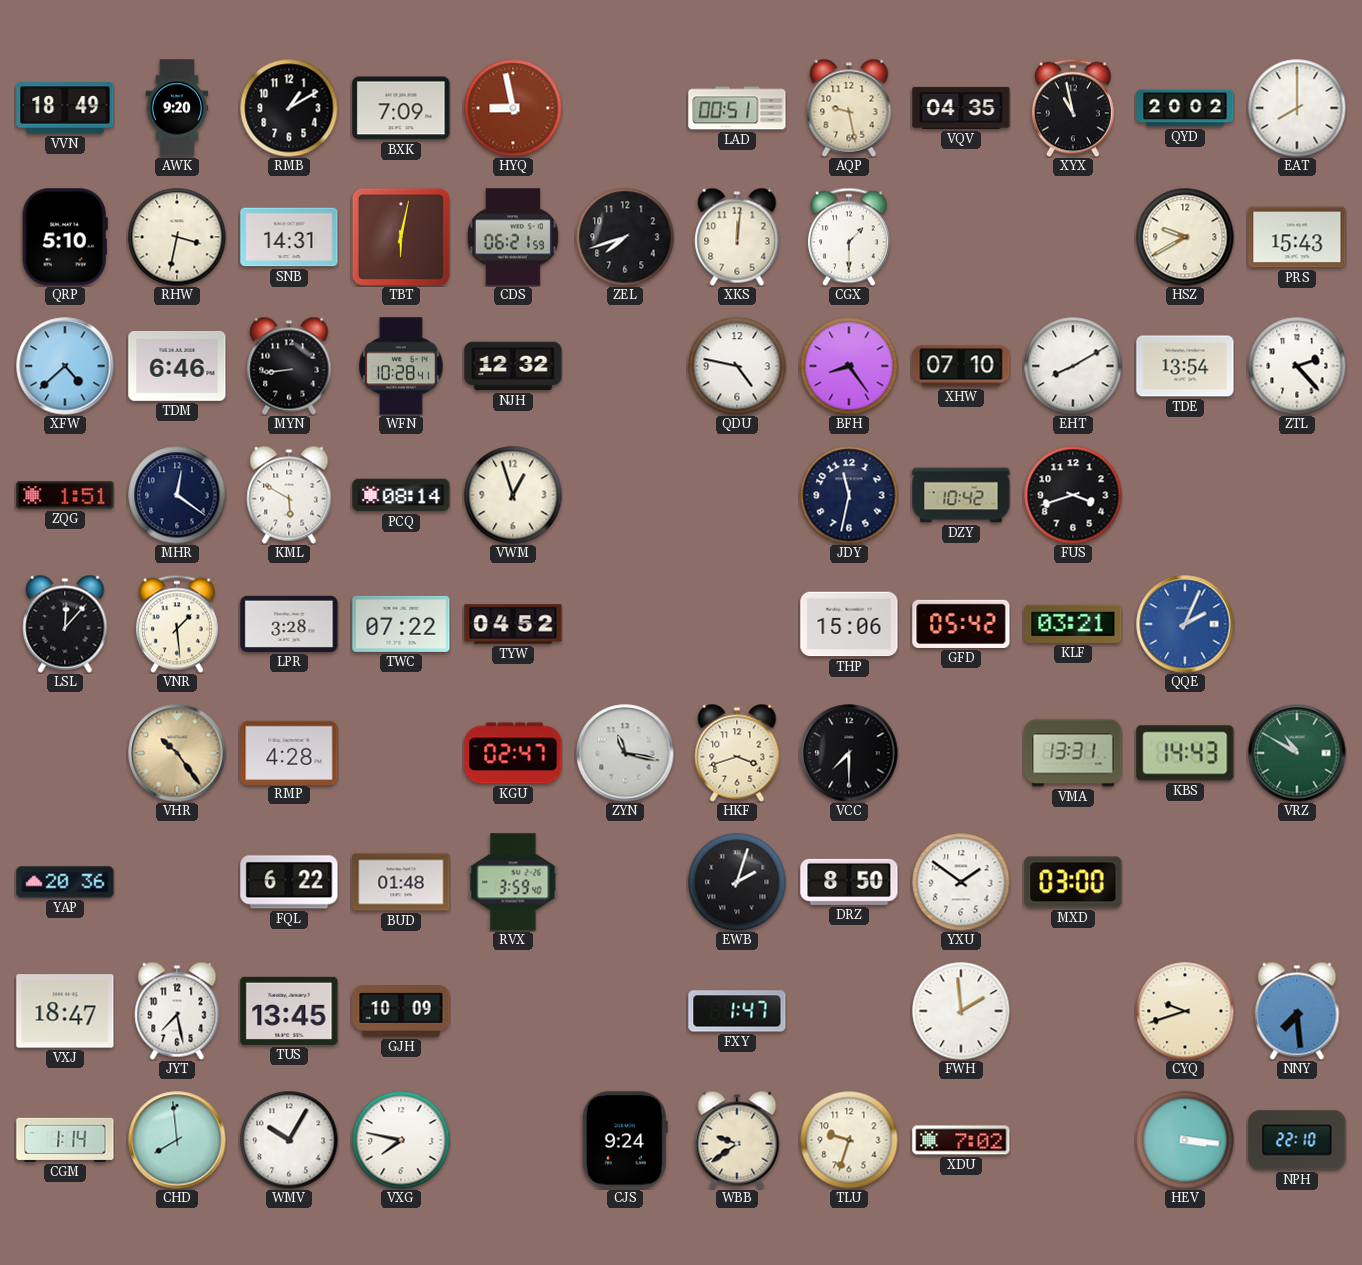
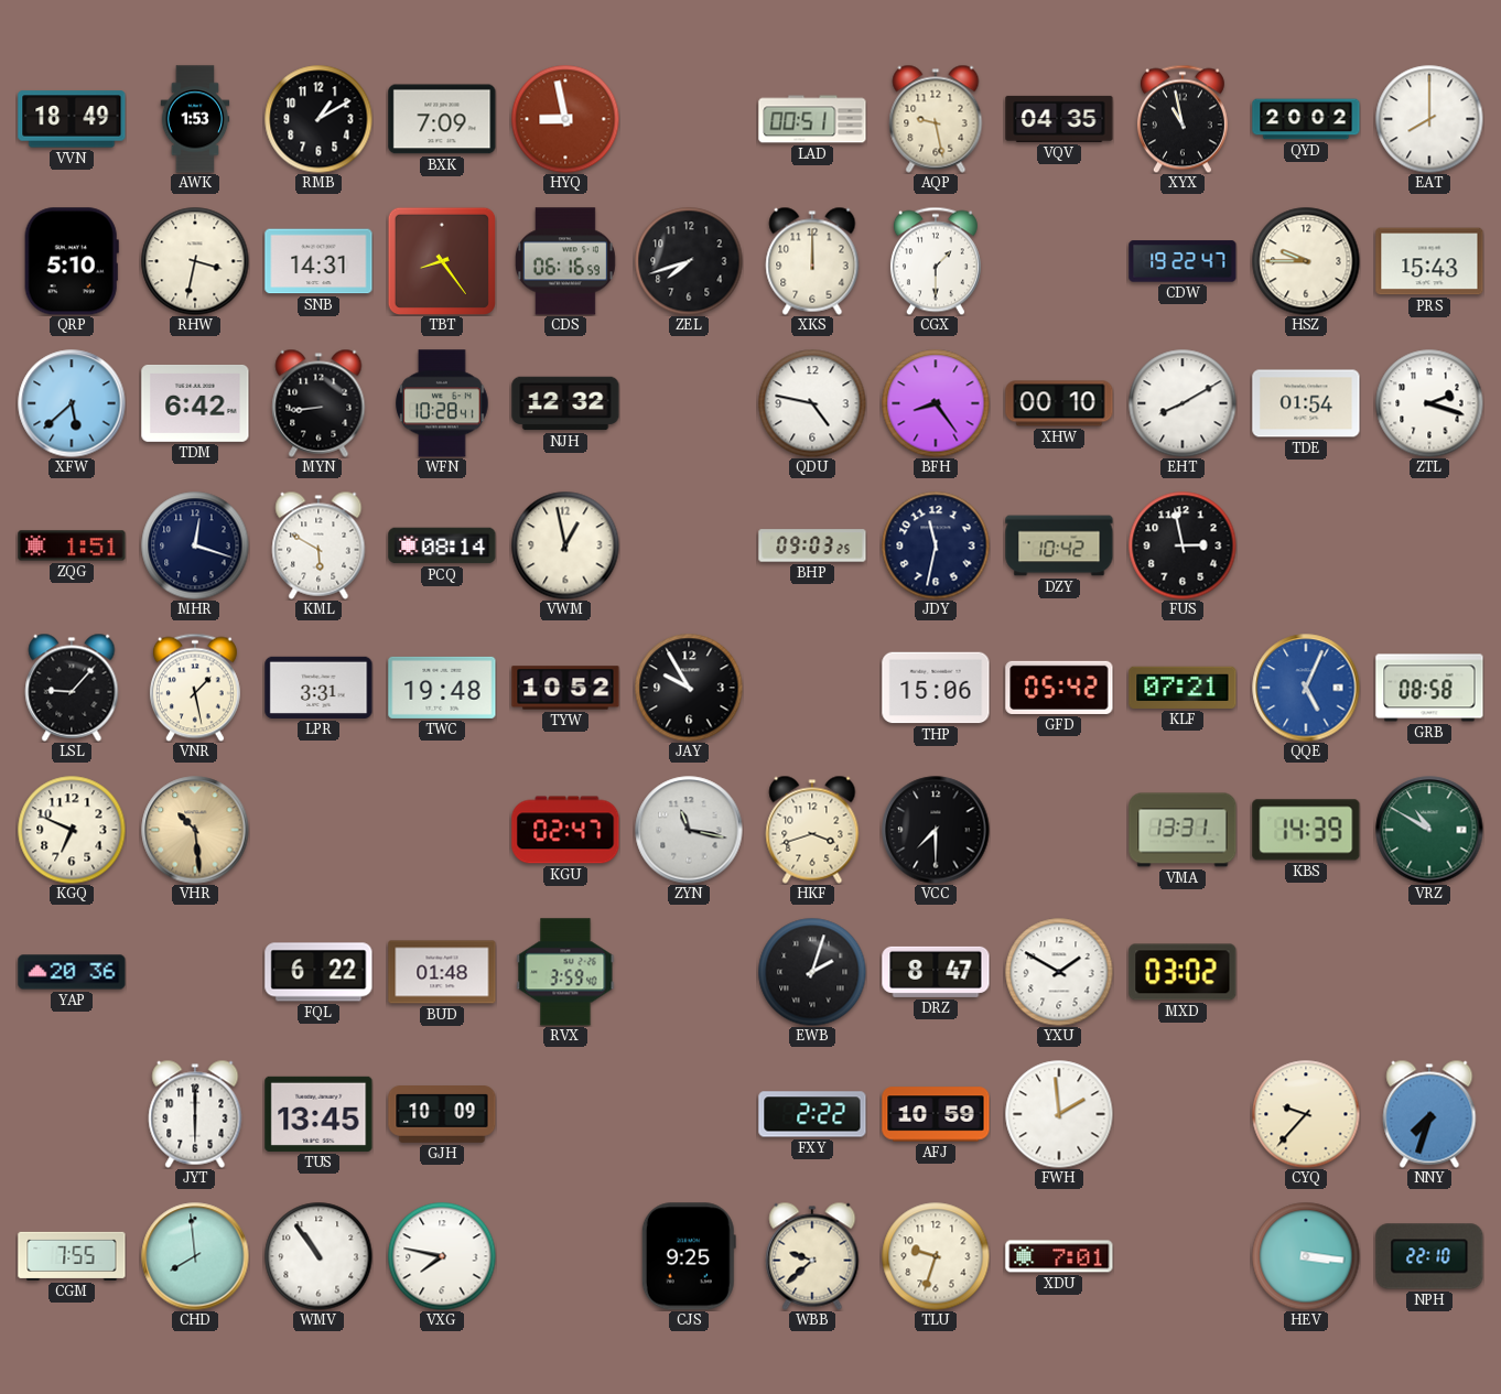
AWK: 9:20 -> 1:53 (195, 119)
TBT: 6:02 -> 8:24 (441, 260)
CDS: 06:21 -> 06:16 (565, 261)
XKS: 12:01 -> 12:00 (812, 261)
CDW: none -> 19:22 (1183, 261)
HSZ: 9:40 -> 9:45 (1306, 261)
XFW: 4:38 -> 5:38 (72, 403)
TDM: 6:46 -> 6:42 (195, 403)
XHW: 07:10 -> 00:10 (1059, 403)
TDE: 13:54 -> 01:54 (1306, 403)
ZTL: 2:23 -> 2:18 (1429, 403)
MHR: 12:21 -> 12:18 (195, 545)
VWM: 12:57 -> 12:58 (565, 545)
BHP: none -> 09:03 (812, 545)
FUS: 3:42 -> 2:58 (1183, 545)
LSL: 12:07 -> 9:07 (72, 688)
VNR: 1:29 -> 1:28 (195, 688)
LPR: 3:28 -> 3:31 (318, 688)
TWC: 07:22 -> 19:48 (442, 688)
TYW: 04:52 -> 10:52 (565, 688)
JAY: none -> 9:55 (689, 688)
KLF: 03:21 -> 07:21 (1183, 688)
QQE: 2:04 -> 5:04 (1306, 688)
GRB: none -> 08:58 (1429, 688)
KGQ: none -> 6:49 (72, 830)
VHR: 10:24 -> 10:29 (195, 830)
RMP: 4:28 -> none (289, 752)
KBS: 14:43 -> 14:39 (1306, 830)
DRZ: 8:50 -> 8:47 (936, 972)
YXU: 1:51 -> 1:50 (1059, 972)
MXD: 03:00 -> 03:02 (1183, 972)
VXJ: 18:47 -> none (65, 1011)
JYT: 7:28 -> 6:00 (195, 1114)
FXY: 1:47 -> 2:22 (812, 1114)
AFJ: none -> 10:59 (936, 1114)
CYQ: 9:42 -> 9:37 (1306, 1114)
NNY: 7:29 -> 7:33 (1429, 1114)
CGM: 1:14 -> 7:55 (72, 1256)
WMV: 10:05 -> 10:54 (318, 1256)
CJS: 9:24 -> 9:25 (689, 1256)
WBB: 9:39 -> 9:38 (812, 1256)
XDU: 7:02 -> 7:01 (1059, 1256)
